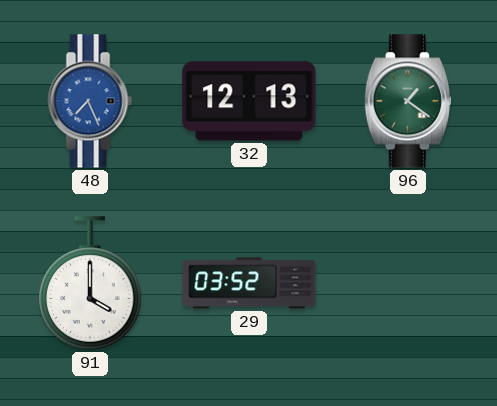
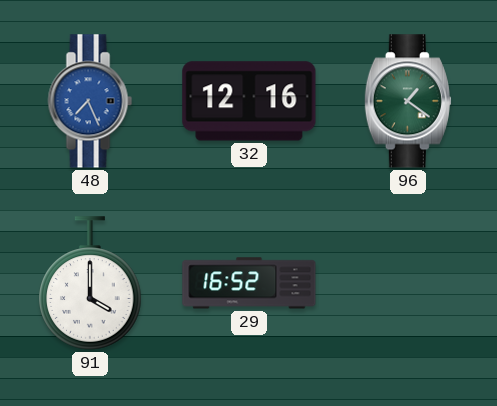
32: 12:13 -> 12:16 (249, 101)
29: 03:52 -> 16:52 (249, 283)
